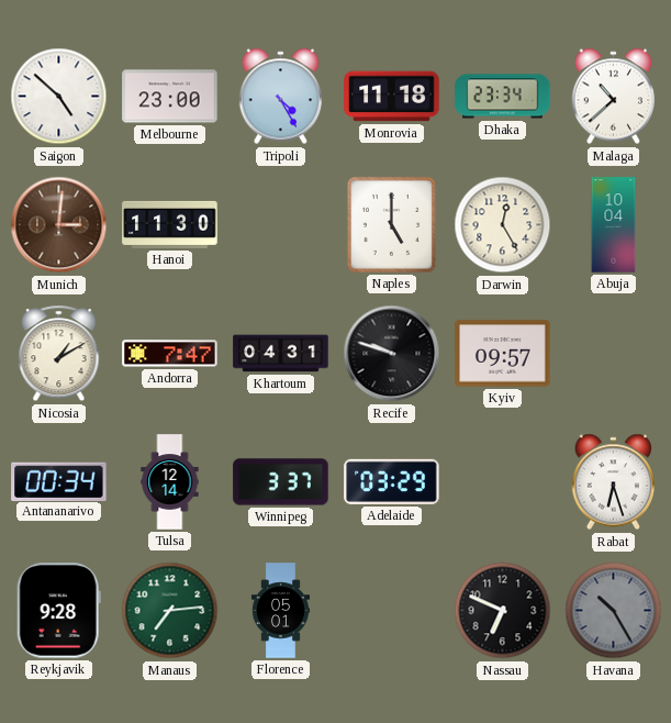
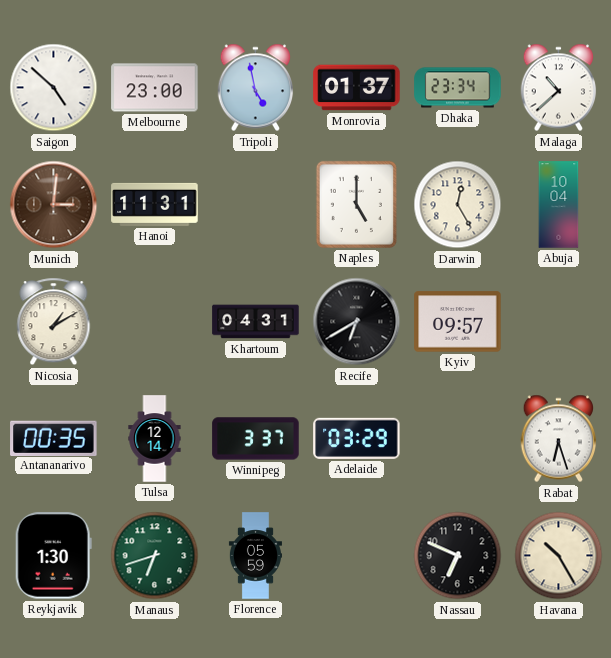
Tripoli: 4:25 -> 4:58 (256, 88)
Monrovia: 11:18 -> 01:37 (357, 88)
Hanoi: 11:30 -> 11:31 (155, 204)
Andorra: 7:47 -> none (170, 354)
Recife: 9:48 -> 6:40 (357, 322)
Antananarivo: 00:34 -> 00:35 (54, 438)
Reykjavik: 9:28 -> 1:30 (53, 556)
Manaus: 7:14 -> 6:42 (155, 556)
Florence: 05:01 -> 05:59 (255, 556)
Havana dial: grey -> cream (559, 556)
